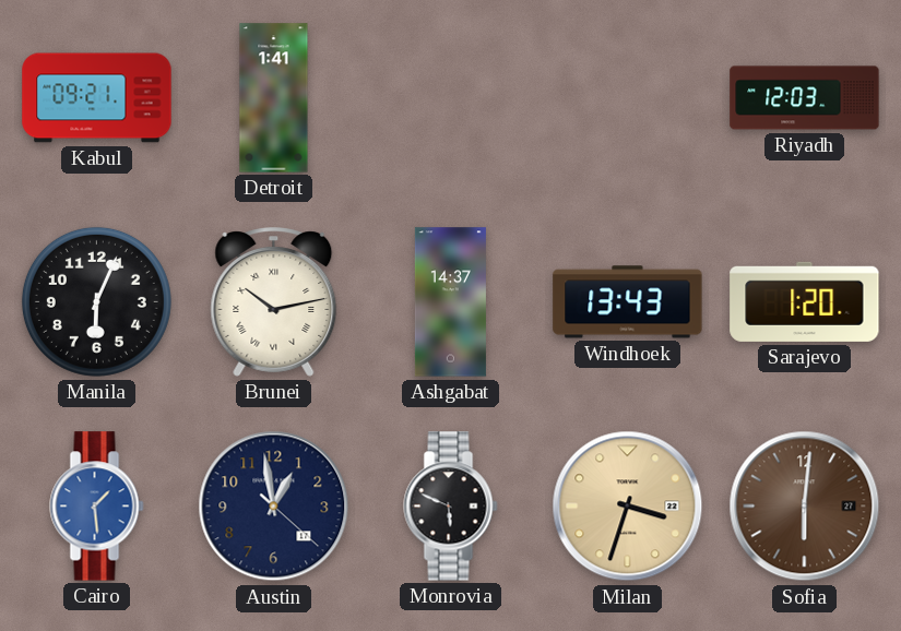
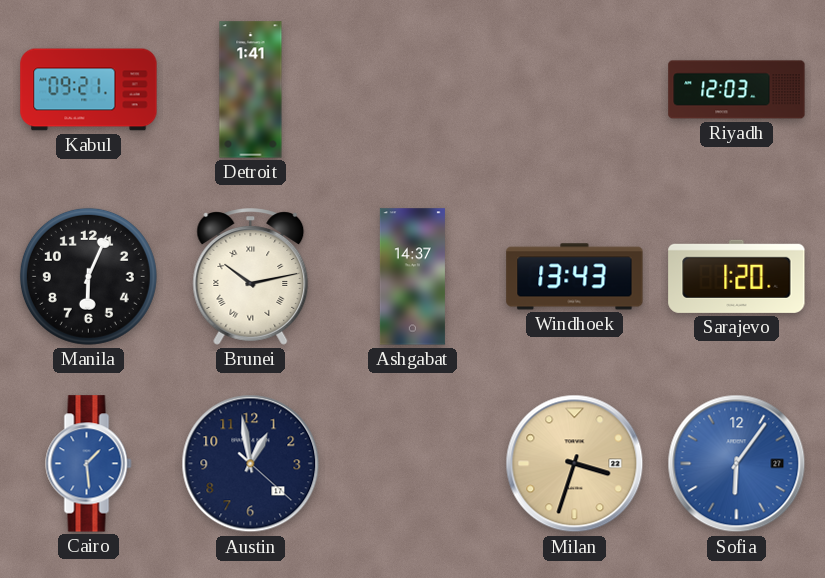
Monrovia: 5:49 -> none (451, 507)
Sofia: 6:01 -> 6:06 (737, 464)
Sofia dial: brown -> blue (737, 464)
